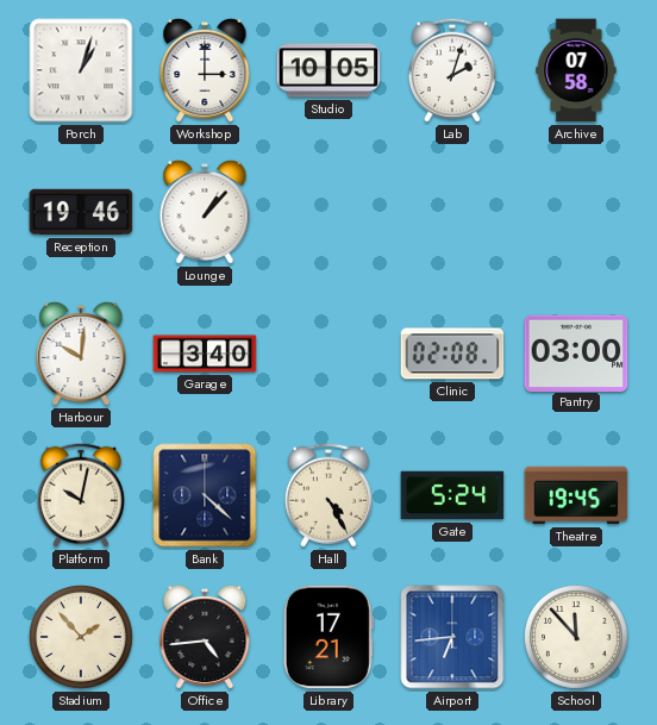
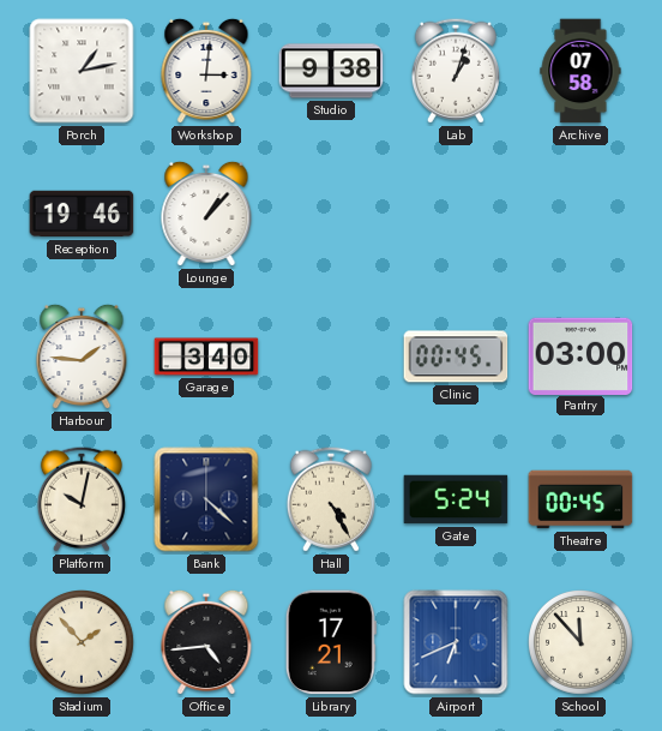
Porch: 1:03 -> 1:13 (82, 71)
Workshop: 3:00 -> 3:01 (206, 71)
Studio: 10:05 -> 9:38 (331, 71)
Lab: 2:03 -> 1:03 (456, 71)
Harbour: 10:01 -> 1:46 (82, 356)
Clinic: 02:08 -> 00:45 (456, 356)
Theatre: 19:45 -> 00:45 (580, 499)
Airport: 6:44 -> 6:41 (456, 642)
